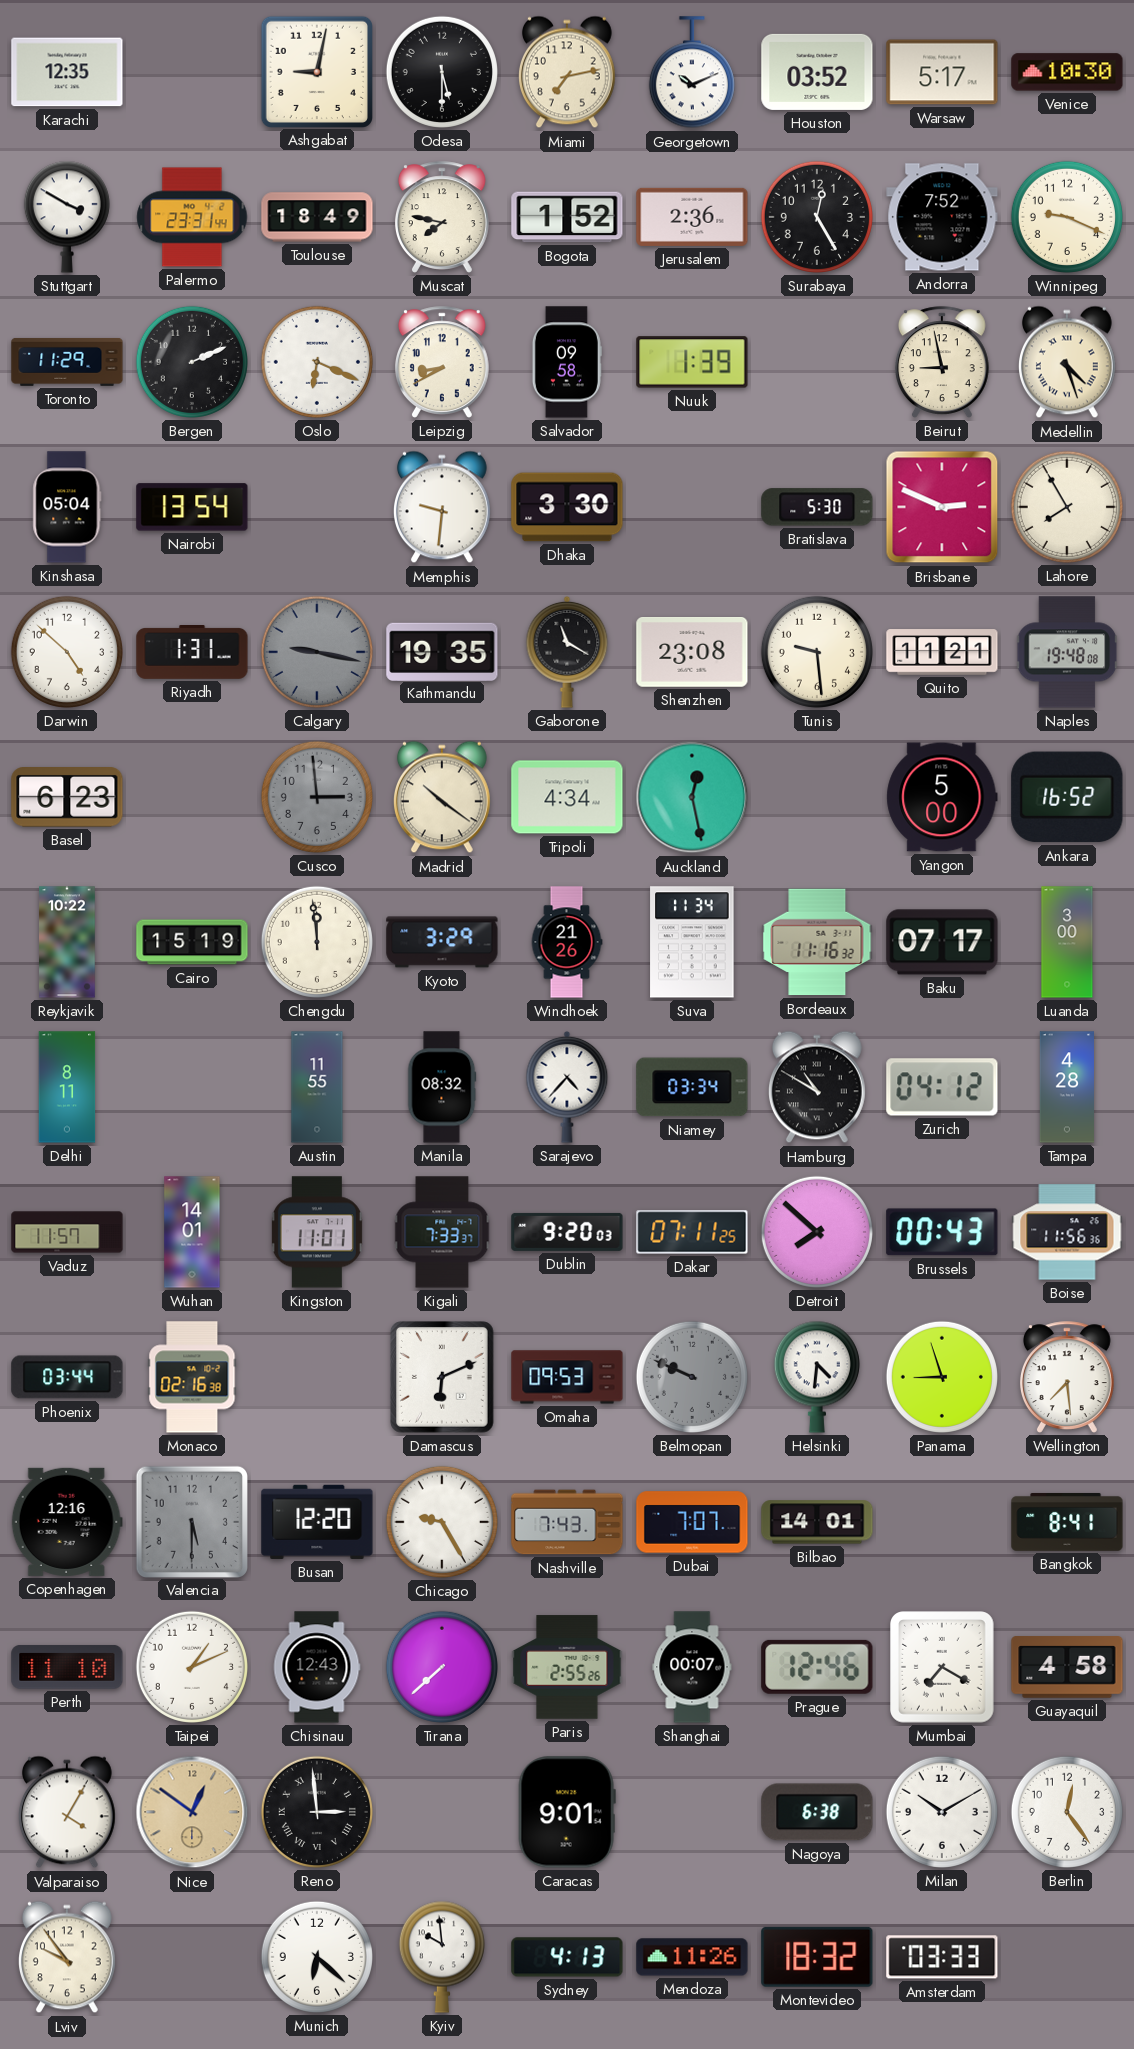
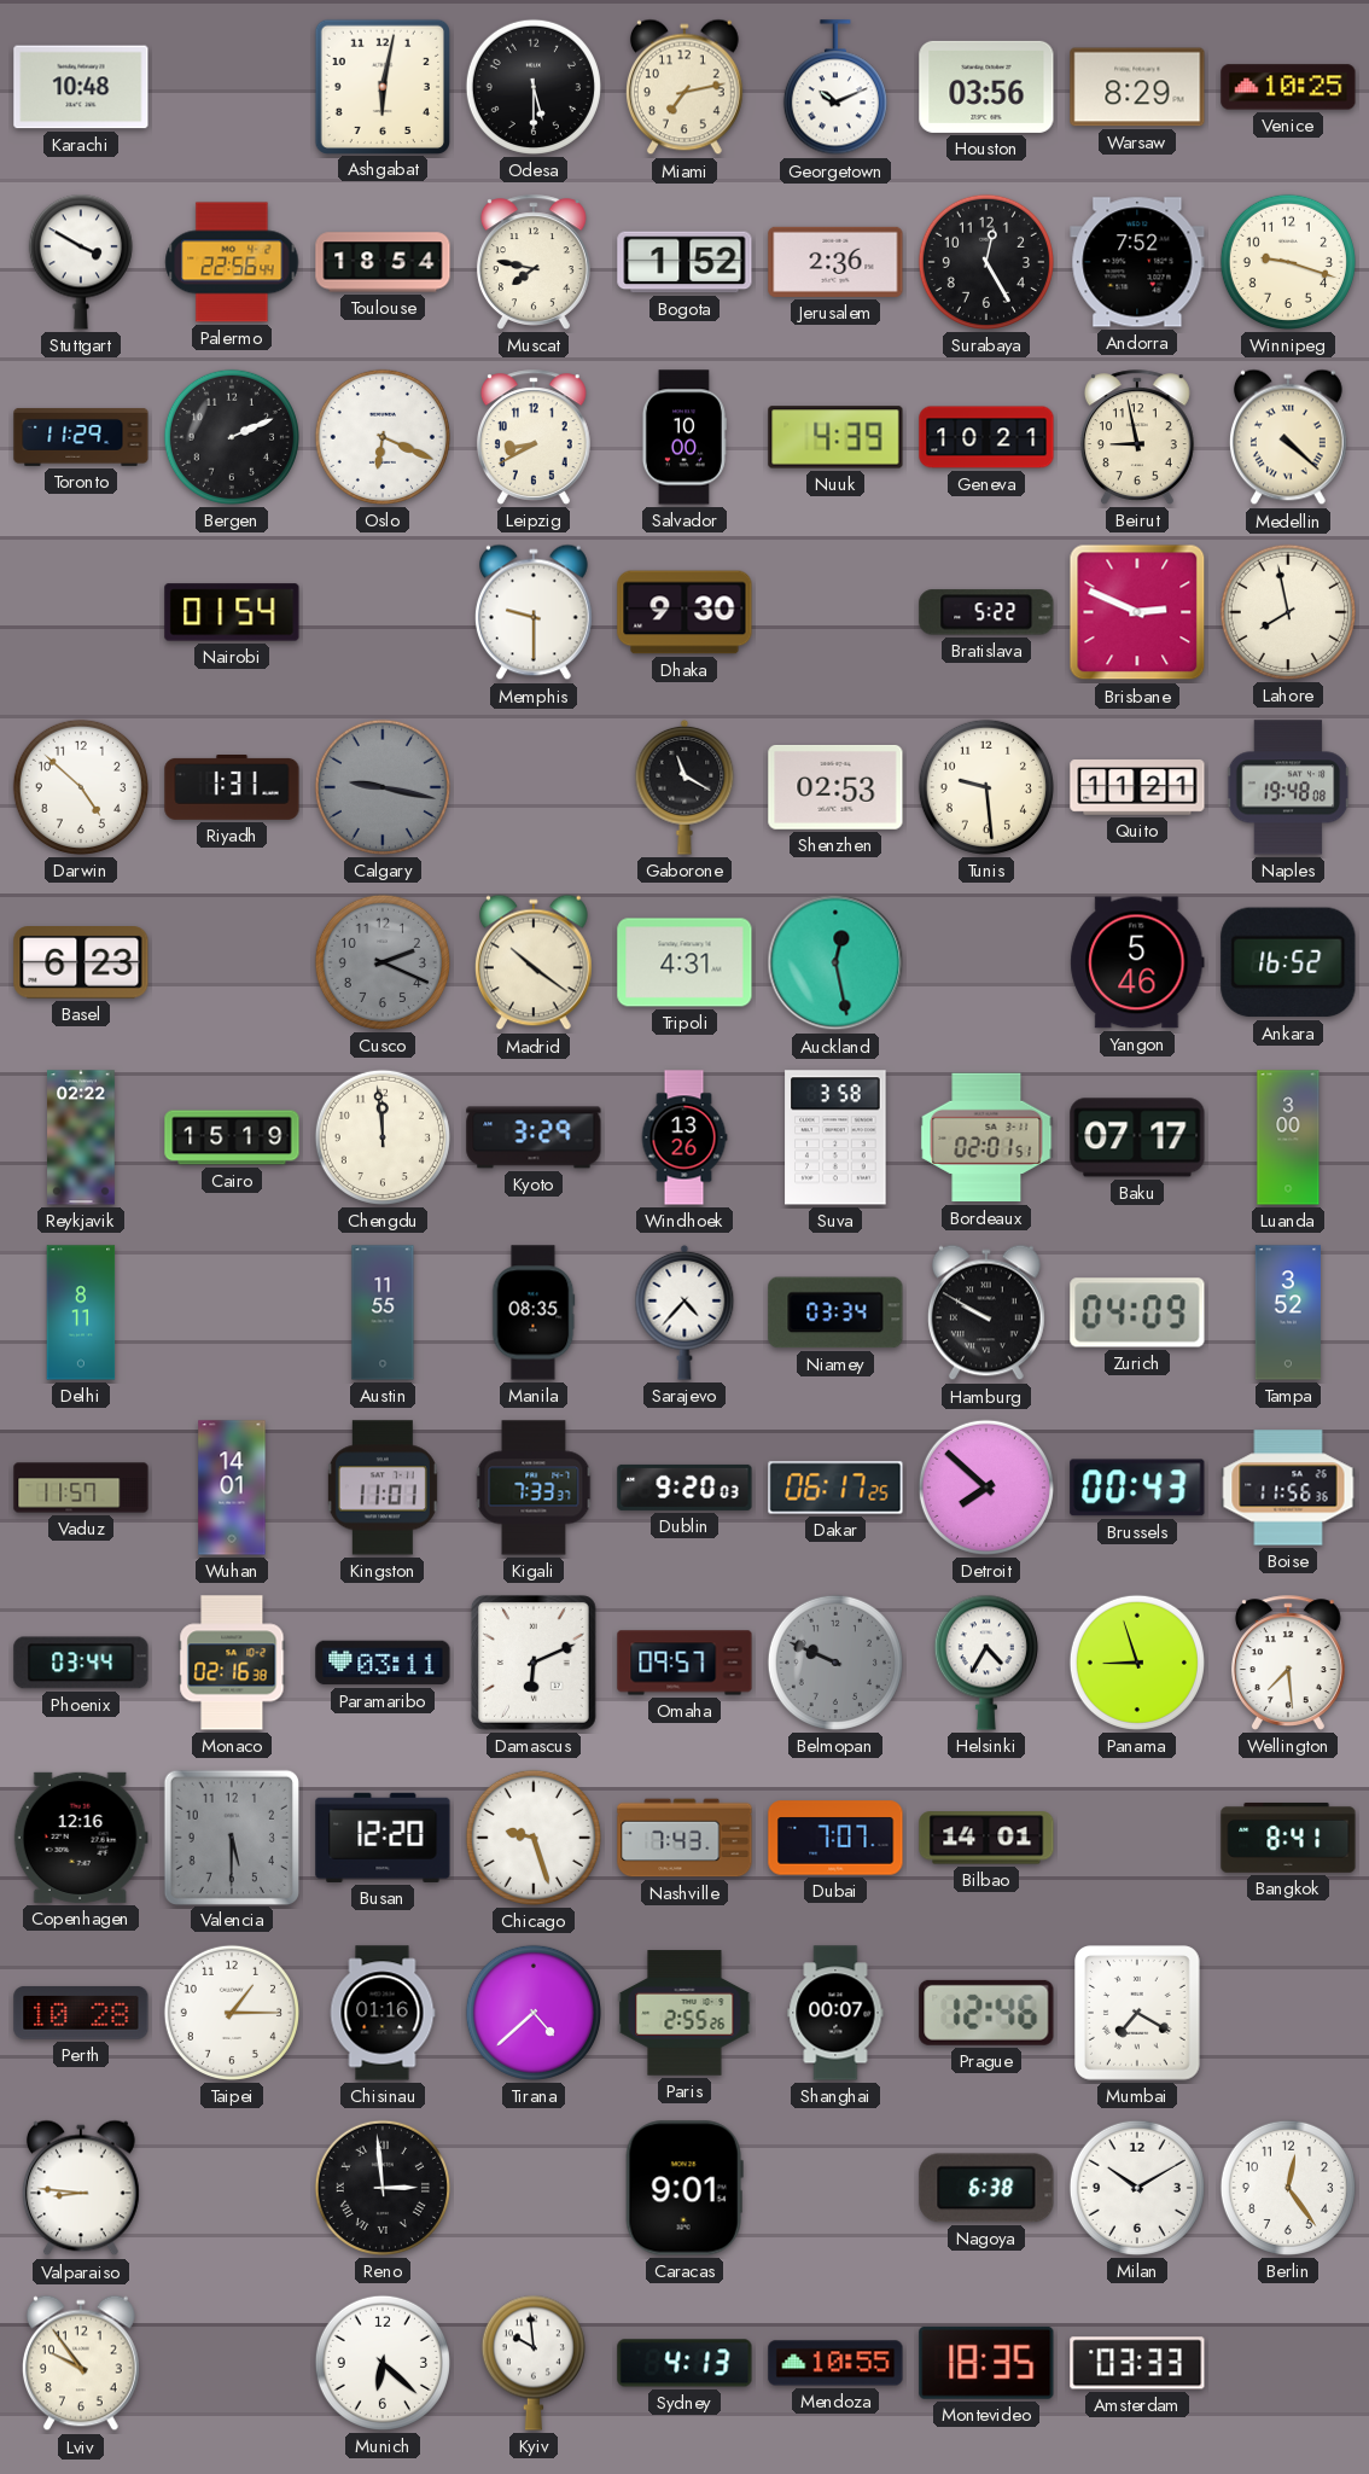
Karachi: 12:35 -> 10:48 (81, 87)
Ashgabat: 9:02 -> 6:02 (381, 86)
Houston: 03:52 -> 03:56 (986, 87)
Warsaw: 5:17 -> 8:29 (1137, 87)
Venice: 10:30 -> 10:25 (1288, 87)
Palermo: 23:31 -> 22:56 (232, 262)
Toulouse: 18:49 -> 18:54 (383, 262)
Winnipeg: 9:19 -> 9:18 (1288, 262)
Salvador: 09:58 -> 10:00 (684, 437)
Nuuk: 1:39 -> 4:39 (835, 437)
Geneva: none -> 10:21 (986, 437)
Medellin: 4:27 -> 4:22 (1288, 437)
Kinshasa: 05:04 -> none (67, 507)
Nairobi: 13:54 -> 01:54 (232, 612)
Memphis: 9:31 -> 9:30 (534, 612)
Dhaka: 3:30 -> 9:30 (684, 612)
Bratislava: 5:30 -> 5:22 (986, 612)
Lahore: 7:55 -> 7:58 (1288, 612)
Kathmandu: 19:35 -> none (442, 651)
Shenzhen: 23:08 -> 02:53 (835, 788)
Cusco: 2:59 -> 2:19 (383, 962)
Tripoli: 4:34 -> 4:31 (684, 962)
Yangon: 5:00 -> 5:46 (1137, 962)
Reykjavik: 10:22 -> 02:22 (81, 1137)
Windhoek: 21:26 -> 13:26 (684, 1137)
Suva: 11:34 -> 3:58 (835, 1137)
Bordeaux: 11:16 -> 02:01 (986, 1137)
Manila: 08:32 -> 08:35 (534, 1312)
Hamburg: 10:50 -> 9:50 (986, 1312)
Zurich: 04:12 -> 04:09 (1137, 1312)
Tampa: 4:28 -> 3:52 (1287, 1312)
Dakar: 07:11 -> 06:17 (835, 1488)
Paramaribo: none -> 03:11 (383, 1663)
Omaha: 09:53 -> 09:57 (684, 1663)
Helsinki: 4:31 -> 4:35 (986, 1663)
Chicago: 9:25 -> 9:27 (534, 1838)
Perth: 11:10 -> 10:28 (81, 2013)
Taipei: 1:11 -> 1:15 (232, 2013)
Chisinau: 12:43 -> 01:16 (383, 2013)
Tirana: 7:38 -> 4:38 (534, 2013)
Guayaquil: 4:58 -> none (1067, 1667)
Valparaiso: 4:05 -> 8:46 (81, 2188)
Nice: 12:51 -> none (192, 1812)
Mendoza: 11:26 -> 10:55 (835, 2363)
Montevideo: 18:32 -> 18:35 (986, 2363)
